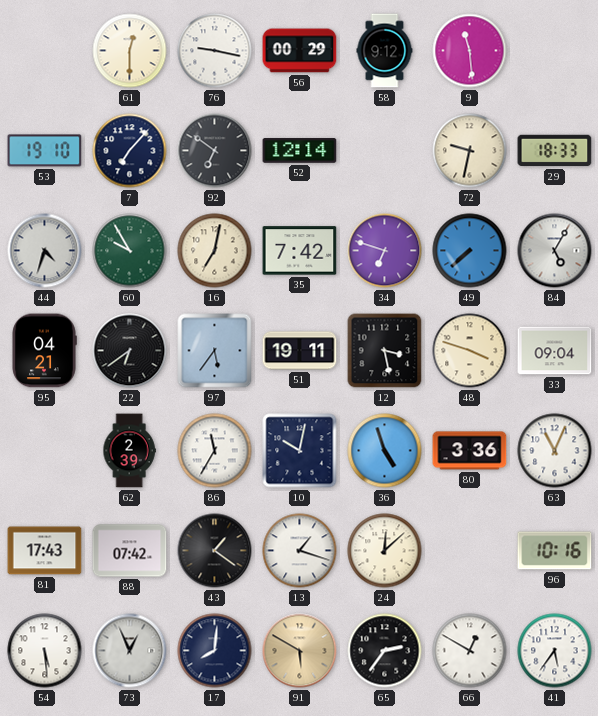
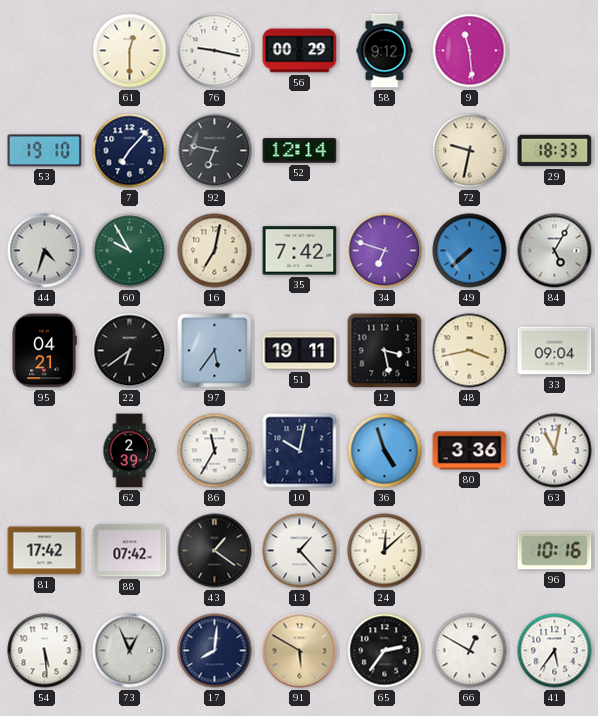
92: 6:51 -> 6:47 (215, 151)
48: 3:48 -> 3:43 (470, 351)
63: 11:04 -> 11:02 (555, 451)
81: 17:43 -> 17:42 (45, 551)
13: 1:18 -> 1:23 (300, 551)
